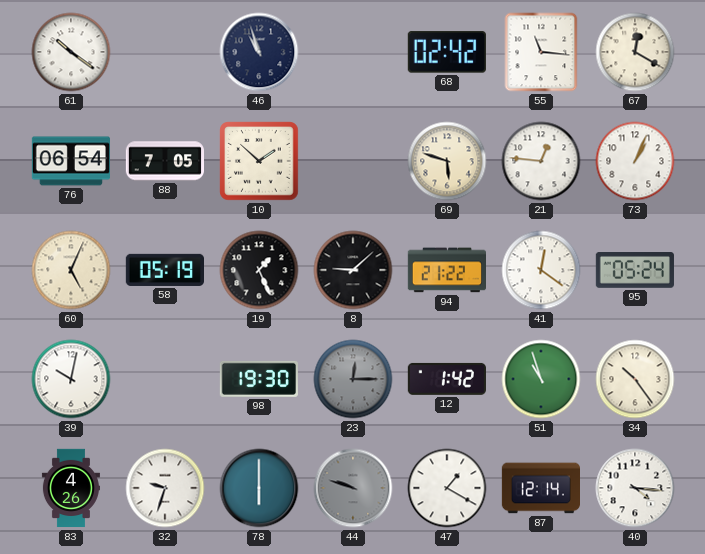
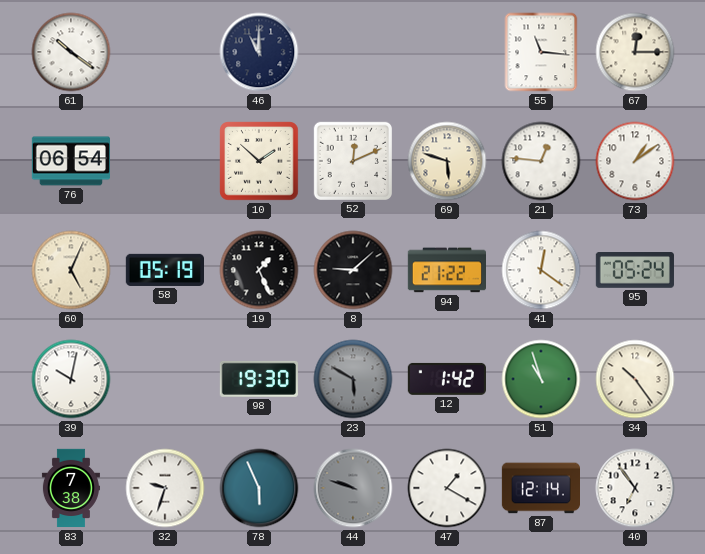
46: 10:57 -> 11:00 (259, 52)
68: 02:42 -> none (447, 52)
67: 12:20 -> 12:15 (635, 52)
88: 7:05 -> none (164, 161)
52: none -> 12:11 (353, 161)
73: 1:04 -> 1:09 (635, 161)
23: 12:15 -> 5:50 (353, 379)
83: 4:26 -> 7:38 (71, 488)
78: 6:00 -> 5:56 (259, 488)
40: 4:16 -> 6:54 (635, 488)
